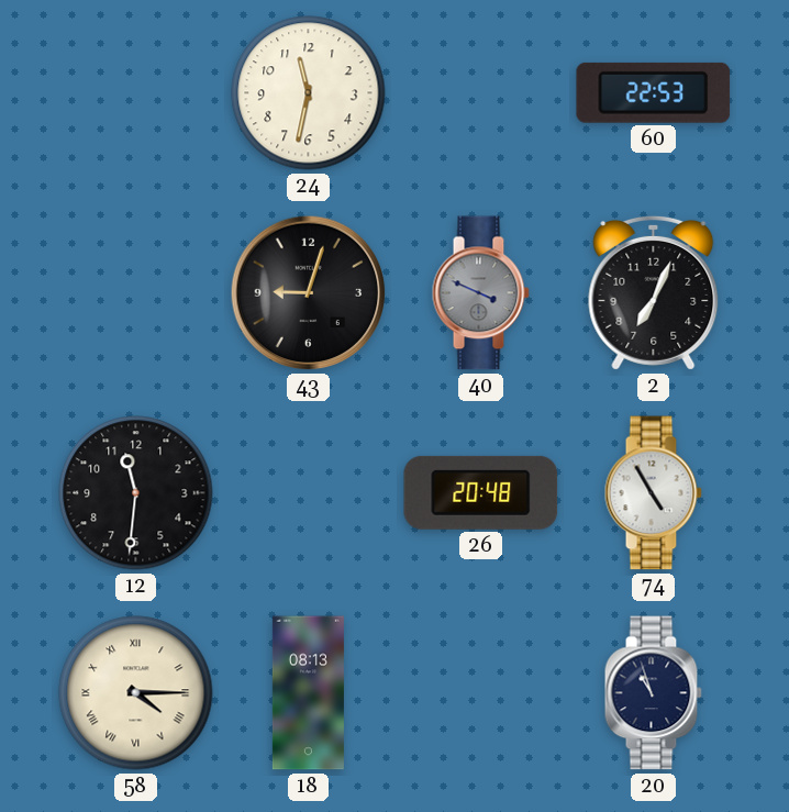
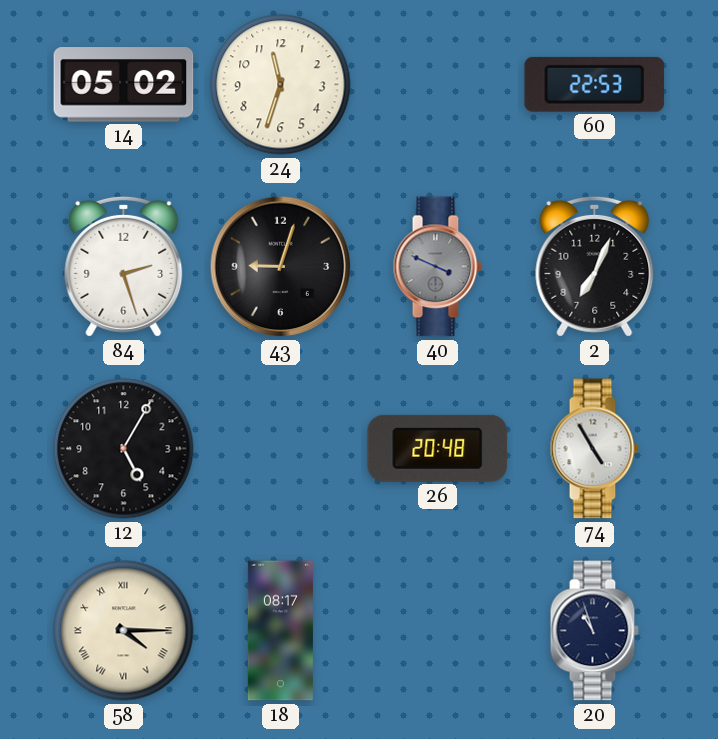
14: none -> 05:02 (124, 85)
24: 11:32 -> 11:33 (281, 85)
84: none -> 2:27 (124, 266)
12: 11:31 -> 5:05 (124, 449)
18: 08:13 -> 08:17 (280, 631)
